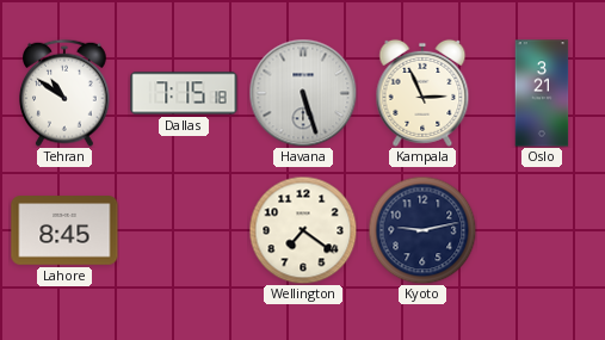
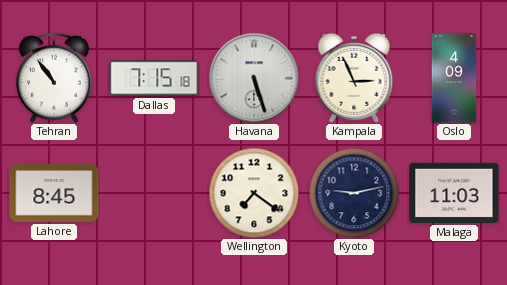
Tehran: 10:51 -> 10:54 (55, 78)
Oslo: 3:21 -> 4:09 (454, 78)
Malaga: none -> 11:03 (454, 193)
